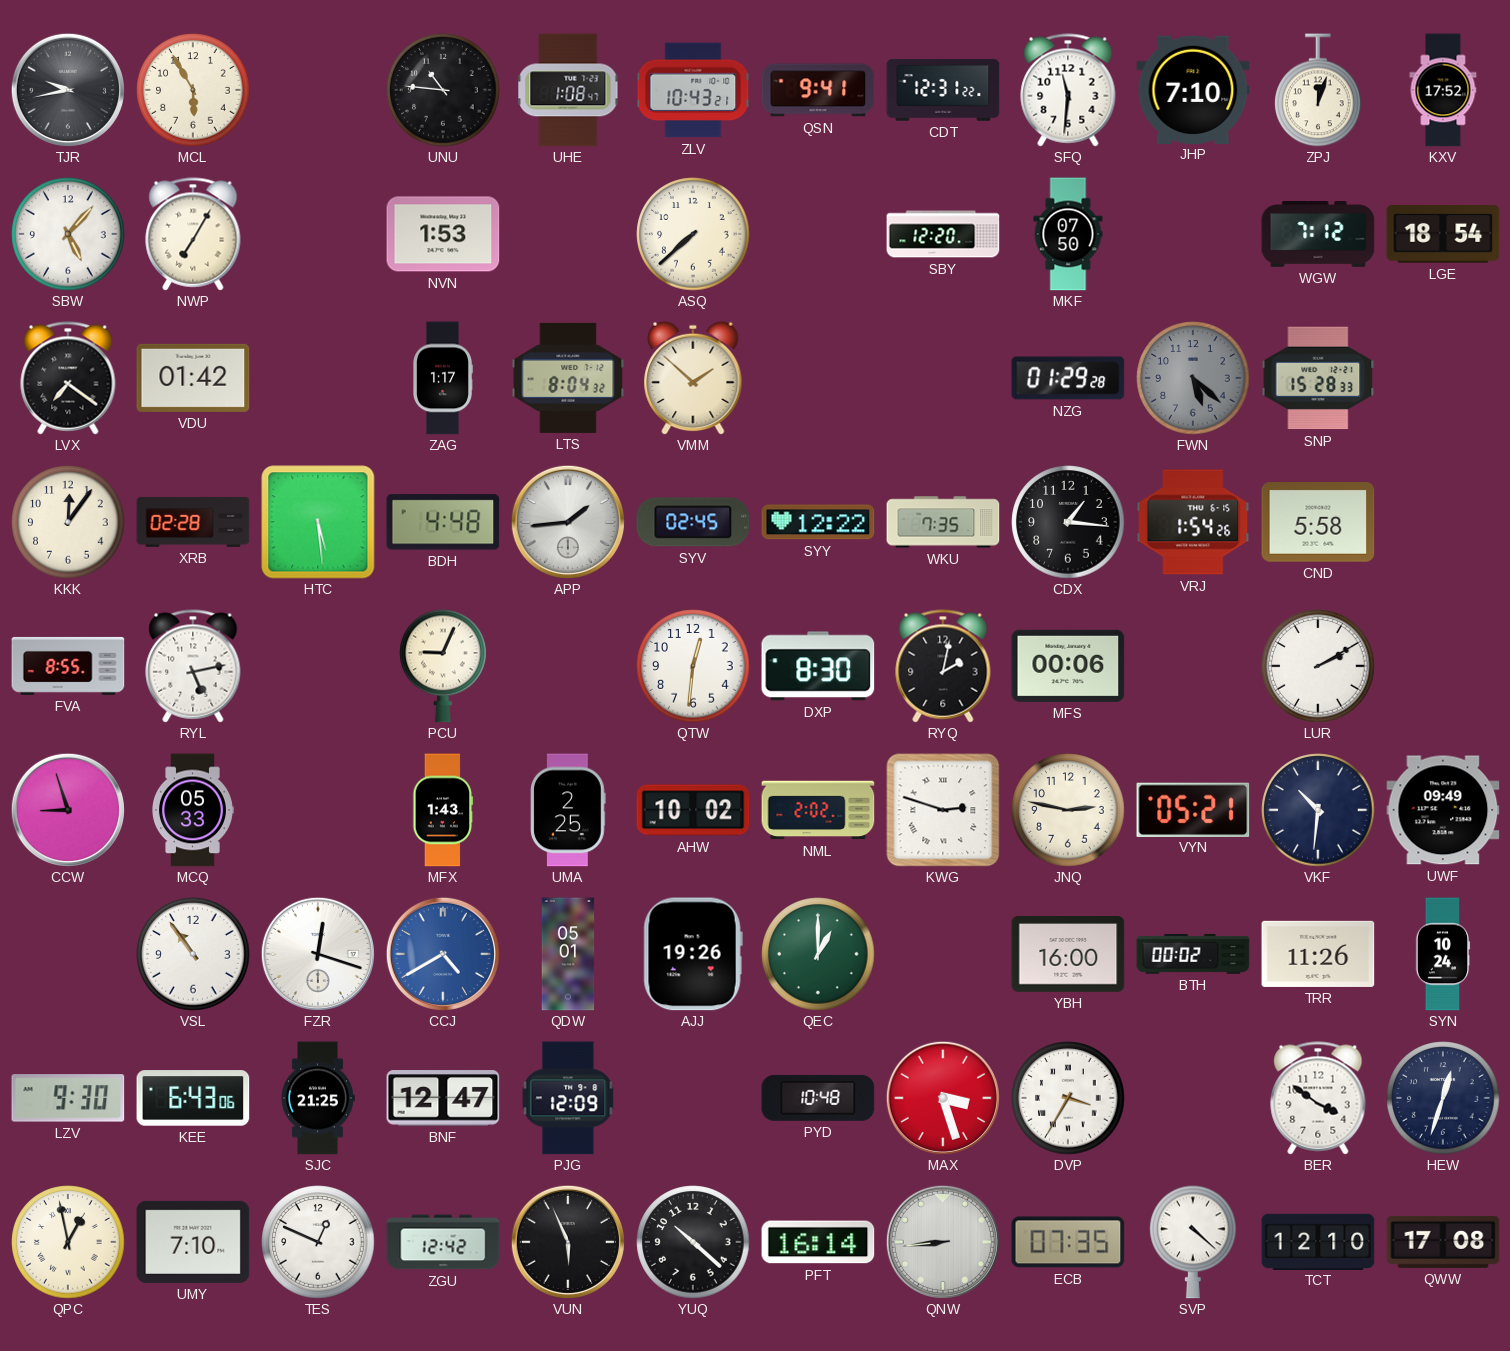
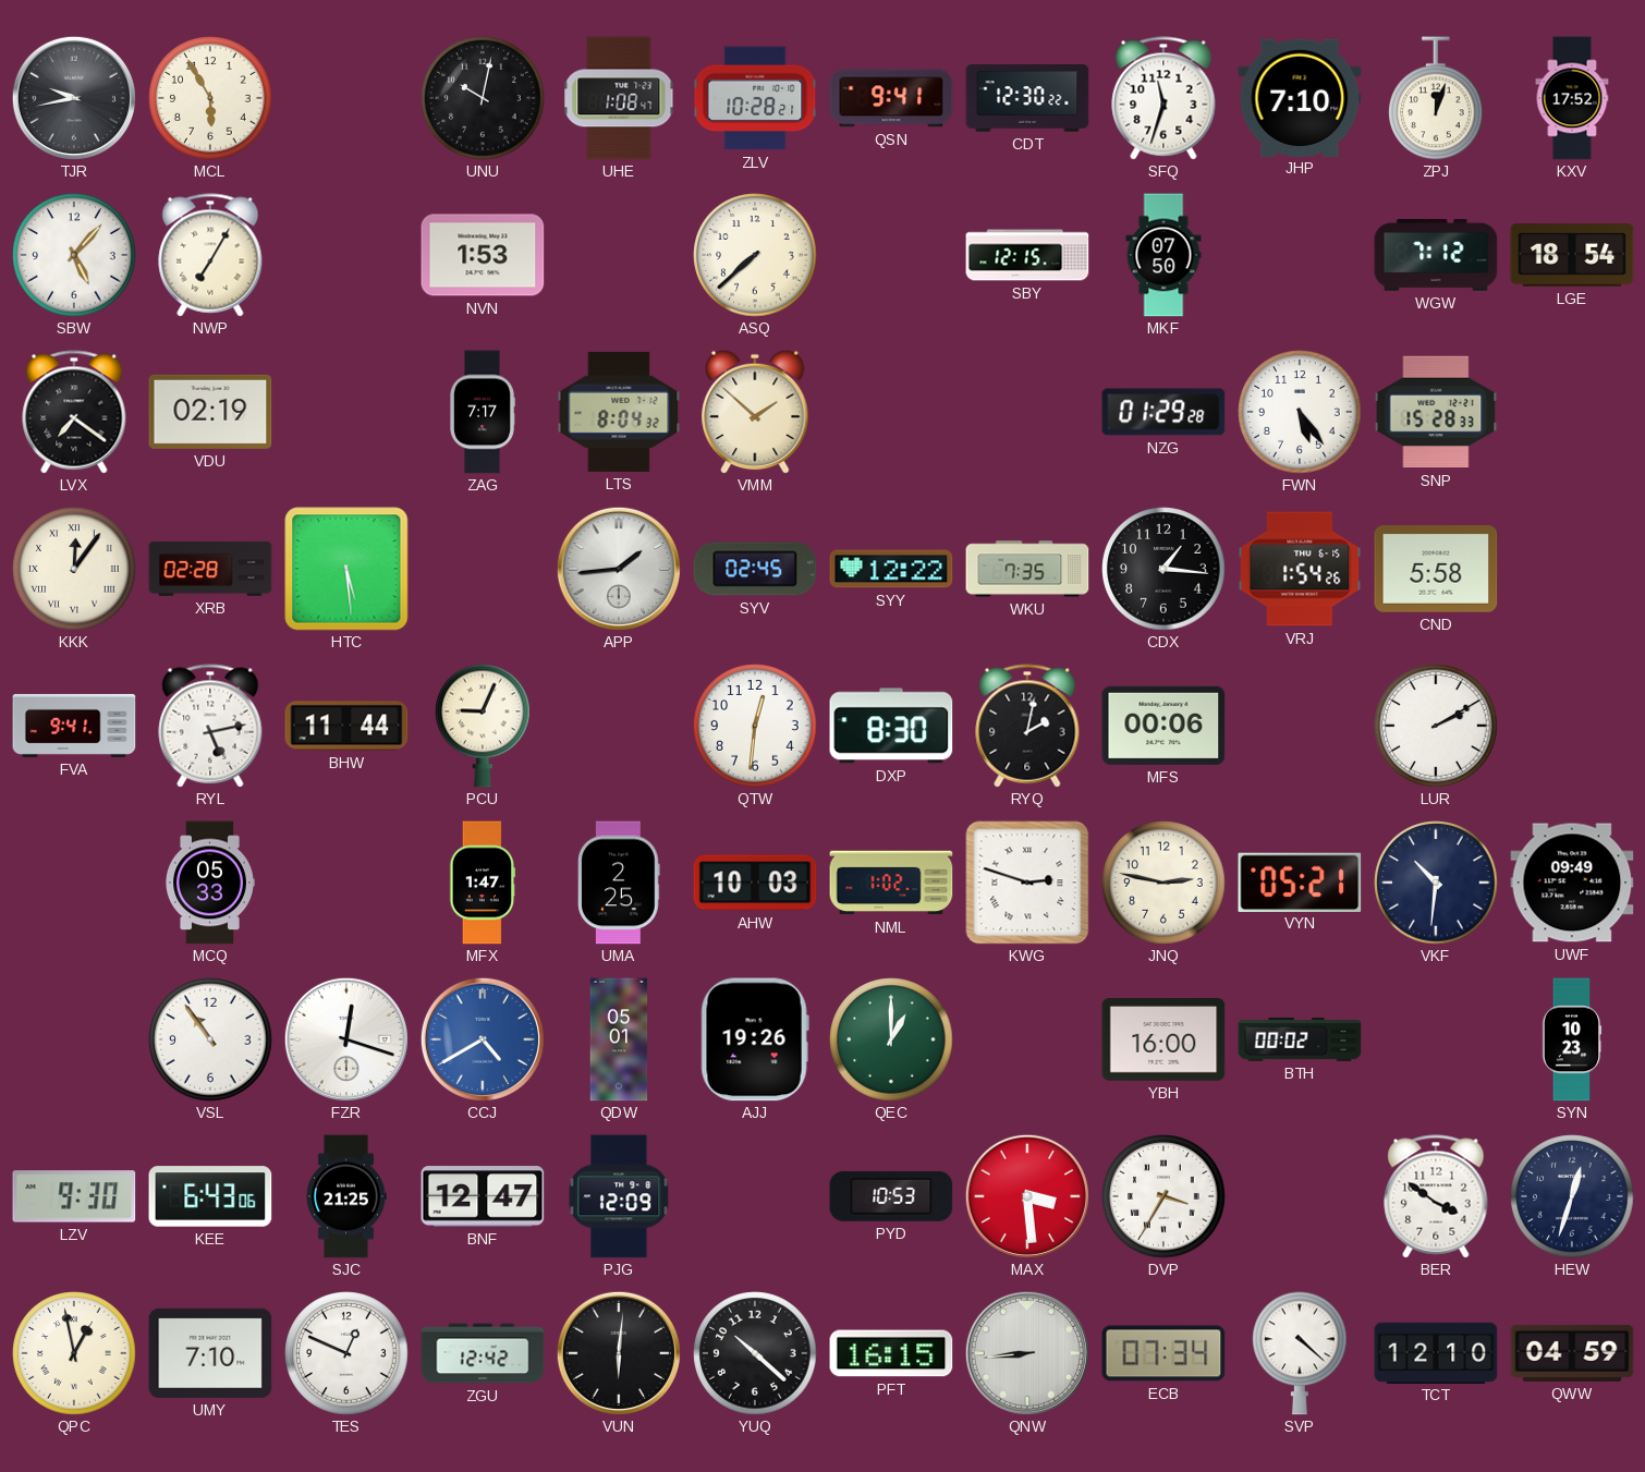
UNU: 10:46 -> 10:02 (483, 98)
ZLV: 10:43 -> 10:28 (755, 98)
CDT: 12:31 -> 12:30 (1027, 98)
SFQ: 11:31 -> 11:33 (1163, 98)
SBY: 12:20 -> 12:15 (1027, 255)
VDU: 01:42 -> 02:19 (210, 412)
ZAG: 1:17 -> 7:17 (483, 412)
FWN: 5:22 -> 5:24 (1300, 412)
FWN dial: grey -> white (1300, 412)
KKK numerals: Arabic -> Roman (74, 569)
BDH: 4:48 -> none (443, 522)
FVA: 8:55 -> 9:41 (74, 726)
BHW: none -> 11:44 (346, 726)
CCW: 8:57 -> none (68, 810)
MFX: 1:43 -> 1:47 (483, 883)
AHW: 10:02 -> 10:03 (755, 883)
NML: 2:02 -> 1:02 (891, 883)
TRR: 11:26 -> none (1318, 954)
SYN: 10:24 -> 10:23 (1572, 1039)
PYD: 10:48 -> 10:53 (891, 1196)
MAX: 3:27 -> 3:29 (1027, 1196)
VUN: 5:56 -> 6:01 (619, 1353)
PFT: 16:14 -> 16:15 (891, 1353)
ECB: 07:35 -> 07:34 (1163, 1353)
QWW: 17:08 -> 04:59 (1572, 1353)
